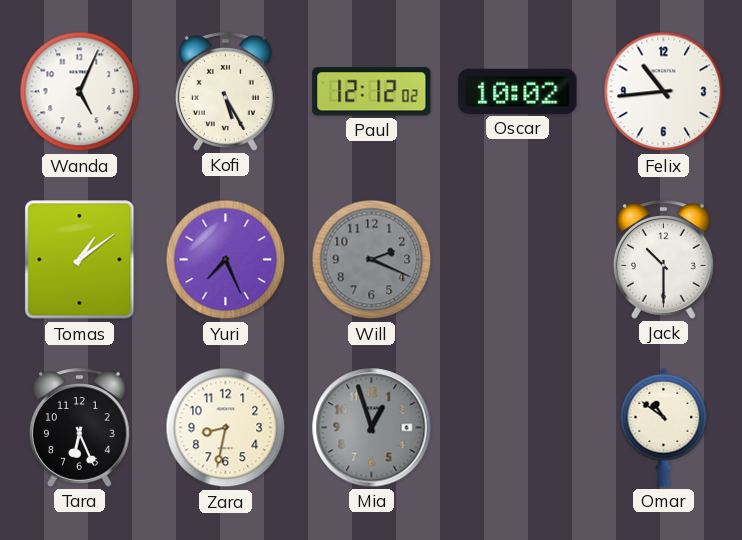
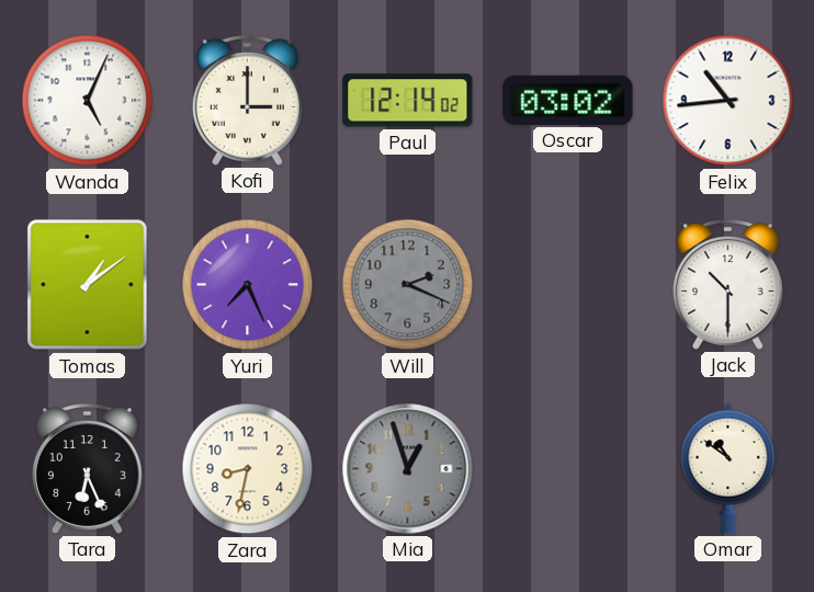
Kofi: 5:25 -> 3:00 (247, 101)
Paul: 12:12 -> 12:14 (408, 101)
Oscar: 10:02 -> 03:02 (568, 100)
